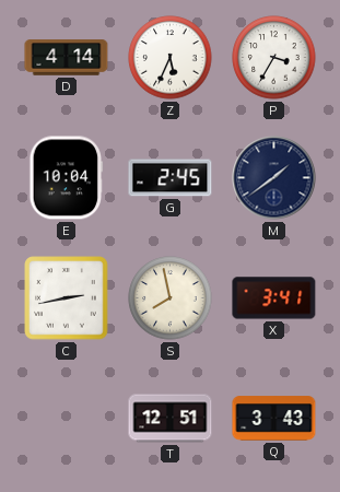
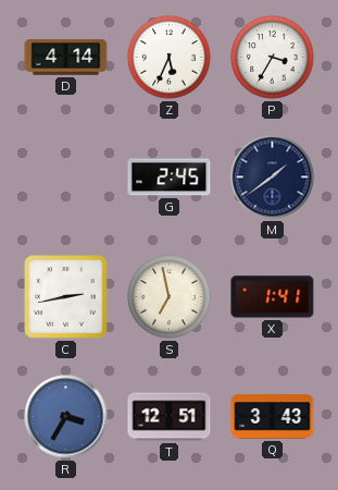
E: 10:04 -> none (67, 178)
S: 7:58 -> 6:58 (170, 297)
X: 3:41 -> 1:41 (273, 297)
R: none -> 3:35 (66, 417)
